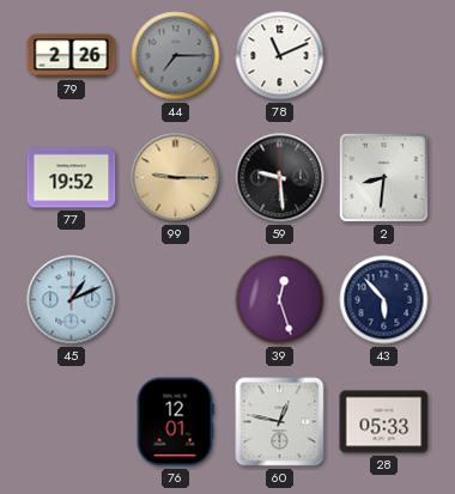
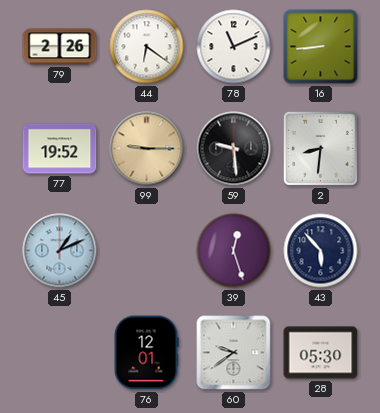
44: 7:15 -> 6:21 (147, 47)
44 dial: grey -> white (147, 47)
16: none -> 8:44 (321, 47)
60: 12:47 -> 9:39 (234, 353)
28: 05:33 -> 05:30 (321, 353)
